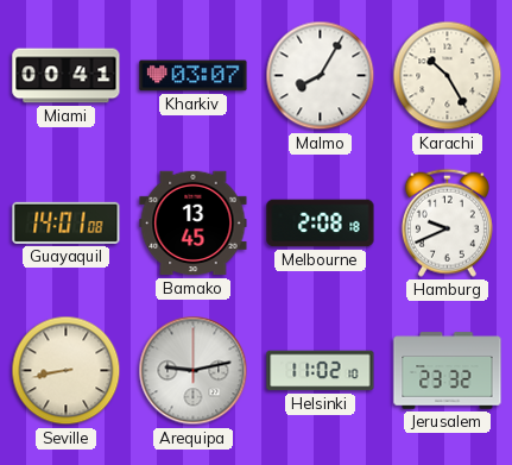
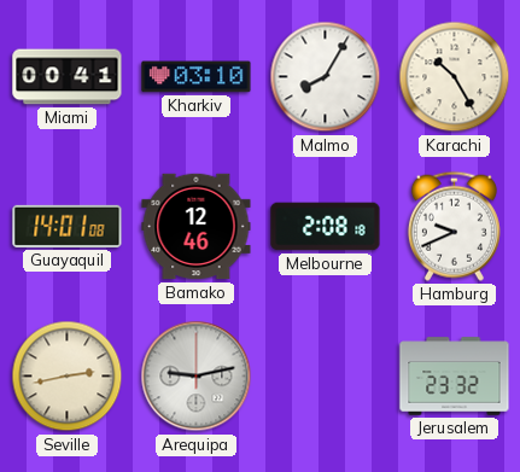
Kharkiv: 03:07 -> 03:10 (197, 77)
Bamako: 13:45 -> 12:46 (197, 227)
Seville: 8:43 -> 2:43 (68, 377)
Helsinki: 11:02 -> none (321, 371)
